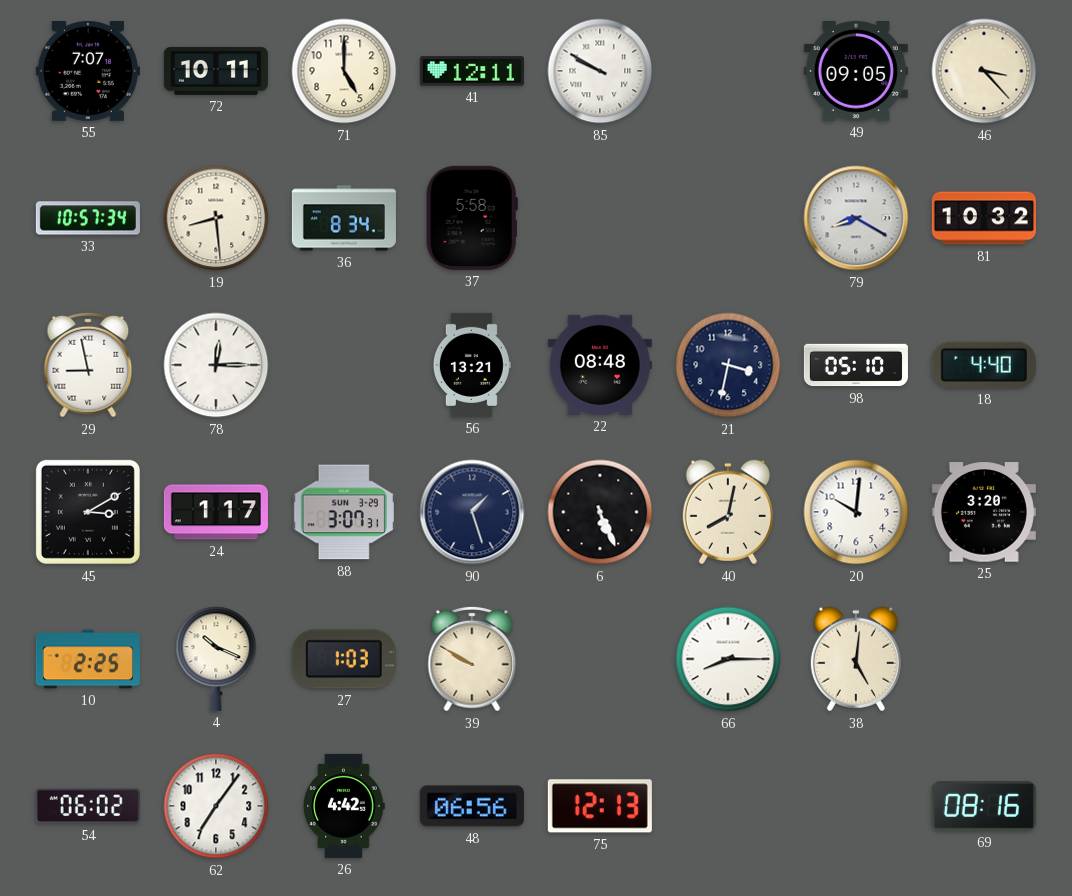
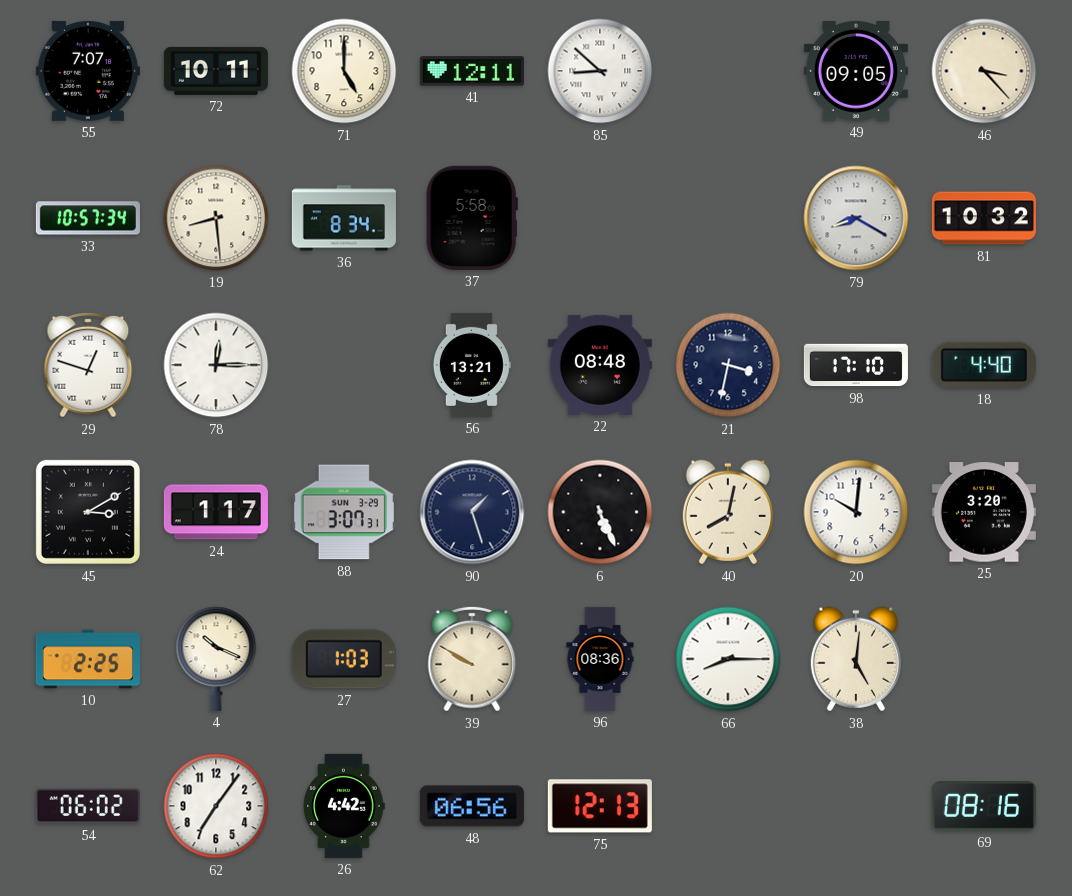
85: 9:50 -> 8:52 (600, 71)
29: 8:58 -> 12:48 (88, 365)
98: 05:10 -> 17:10 (856, 365)
96: none -> 08:36 (600, 659)
